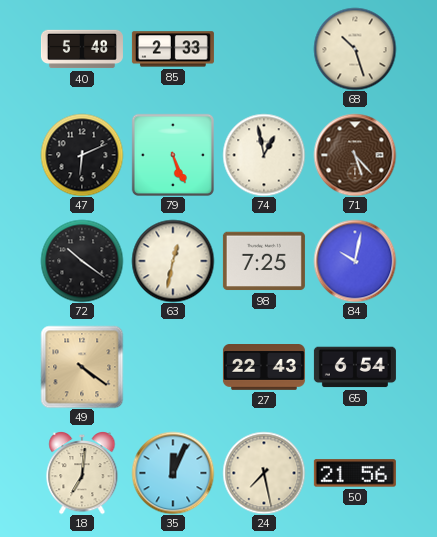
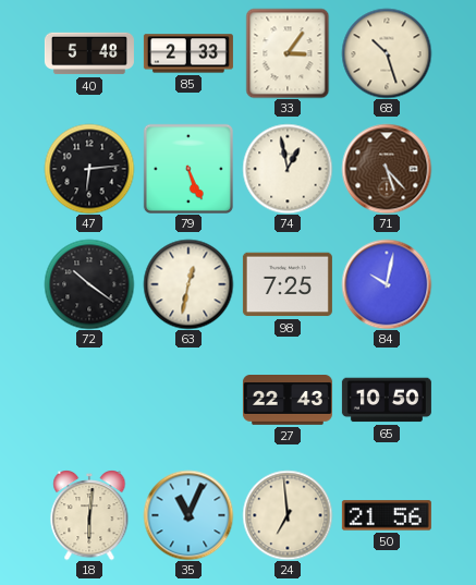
33: none -> 3:06 (288, 53)
47: 6:11 -> 6:14 (89, 169)
49: 4:21 -> none (82, 367)
65: 6:54 -> 10:50 (387, 400)
18: 7:01 -> 6:01 (89, 515)
35: 12:04 -> 11:04 (188, 515)
24: 7:28 -> 6:59 (288, 515)
